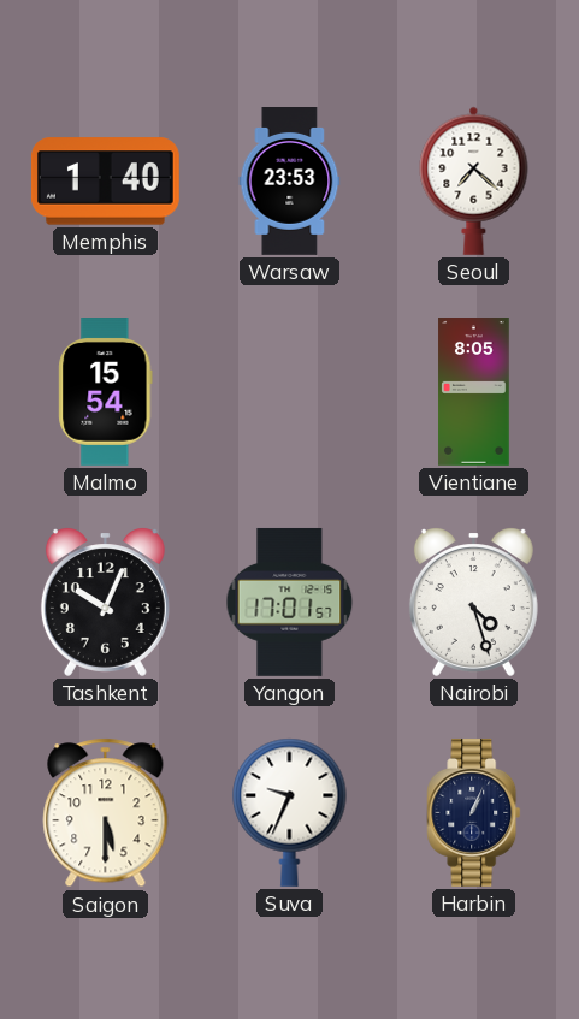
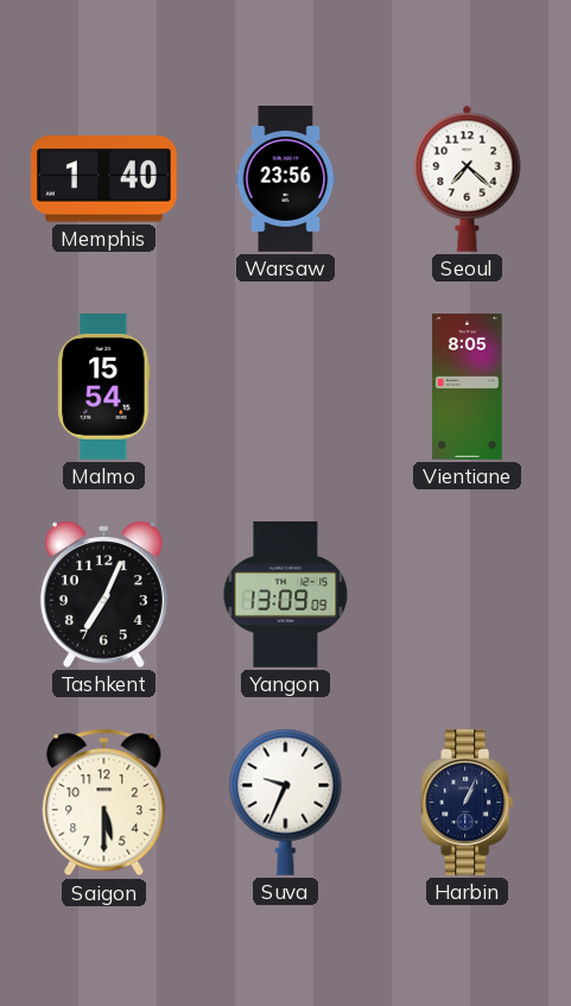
Warsaw: 23:53 -> 23:56 (286, 179)
Tashkent: 10:04 -> 7:04 (103, 594)
Yangon: 17:01 -> 13:09 (286, 594)
Nairobi: 4:27 -> none (473, 602)
